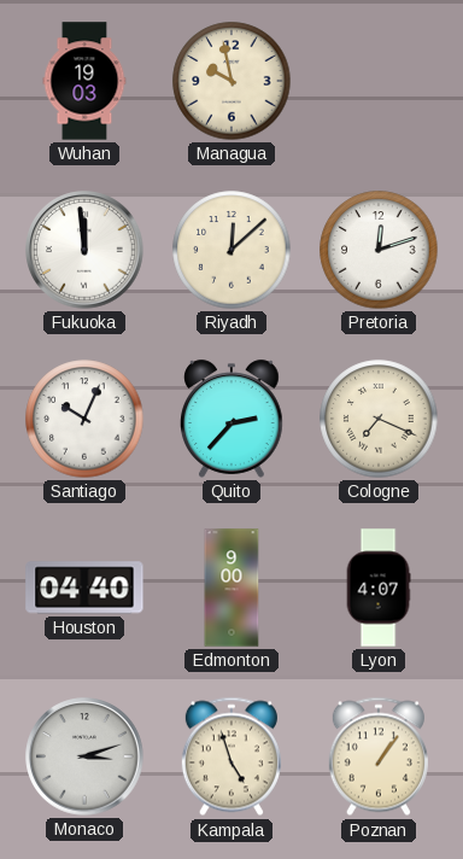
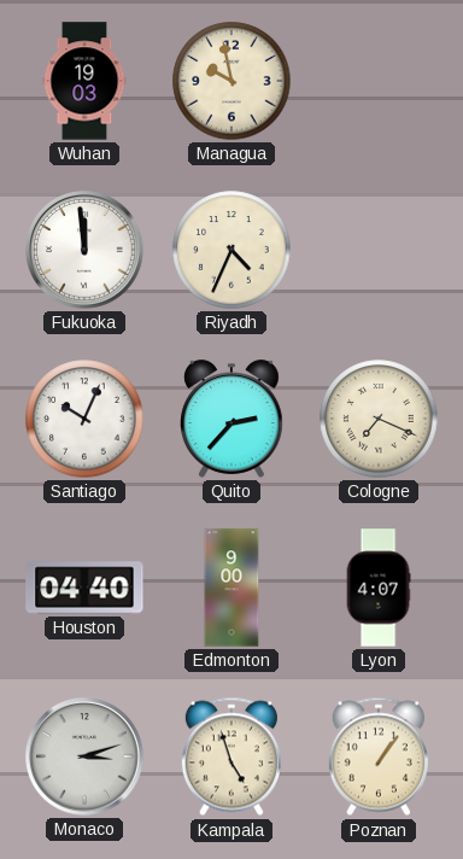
Riyadh: 12:08 -> 4:34 (231, 250)
Pretoria: 12:12 -> none (379, 250)
